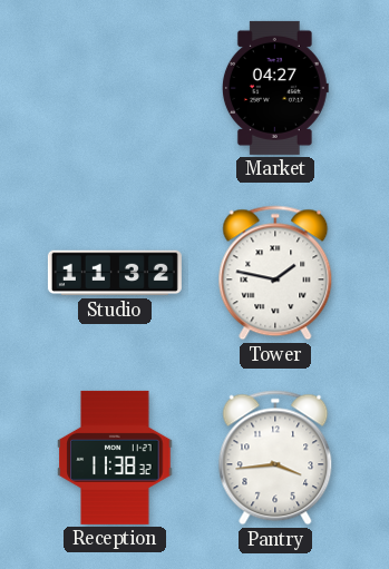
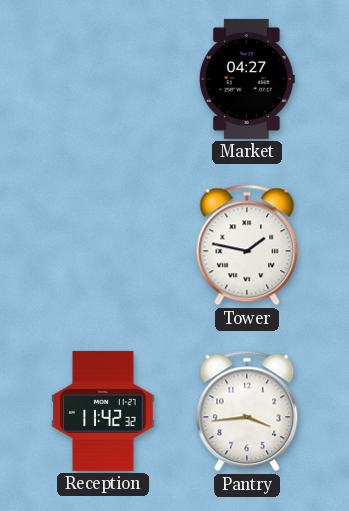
Studio: 11:32 -> none (115, 273)
Reception: 11:38 -> 11:42 (103, 411)
